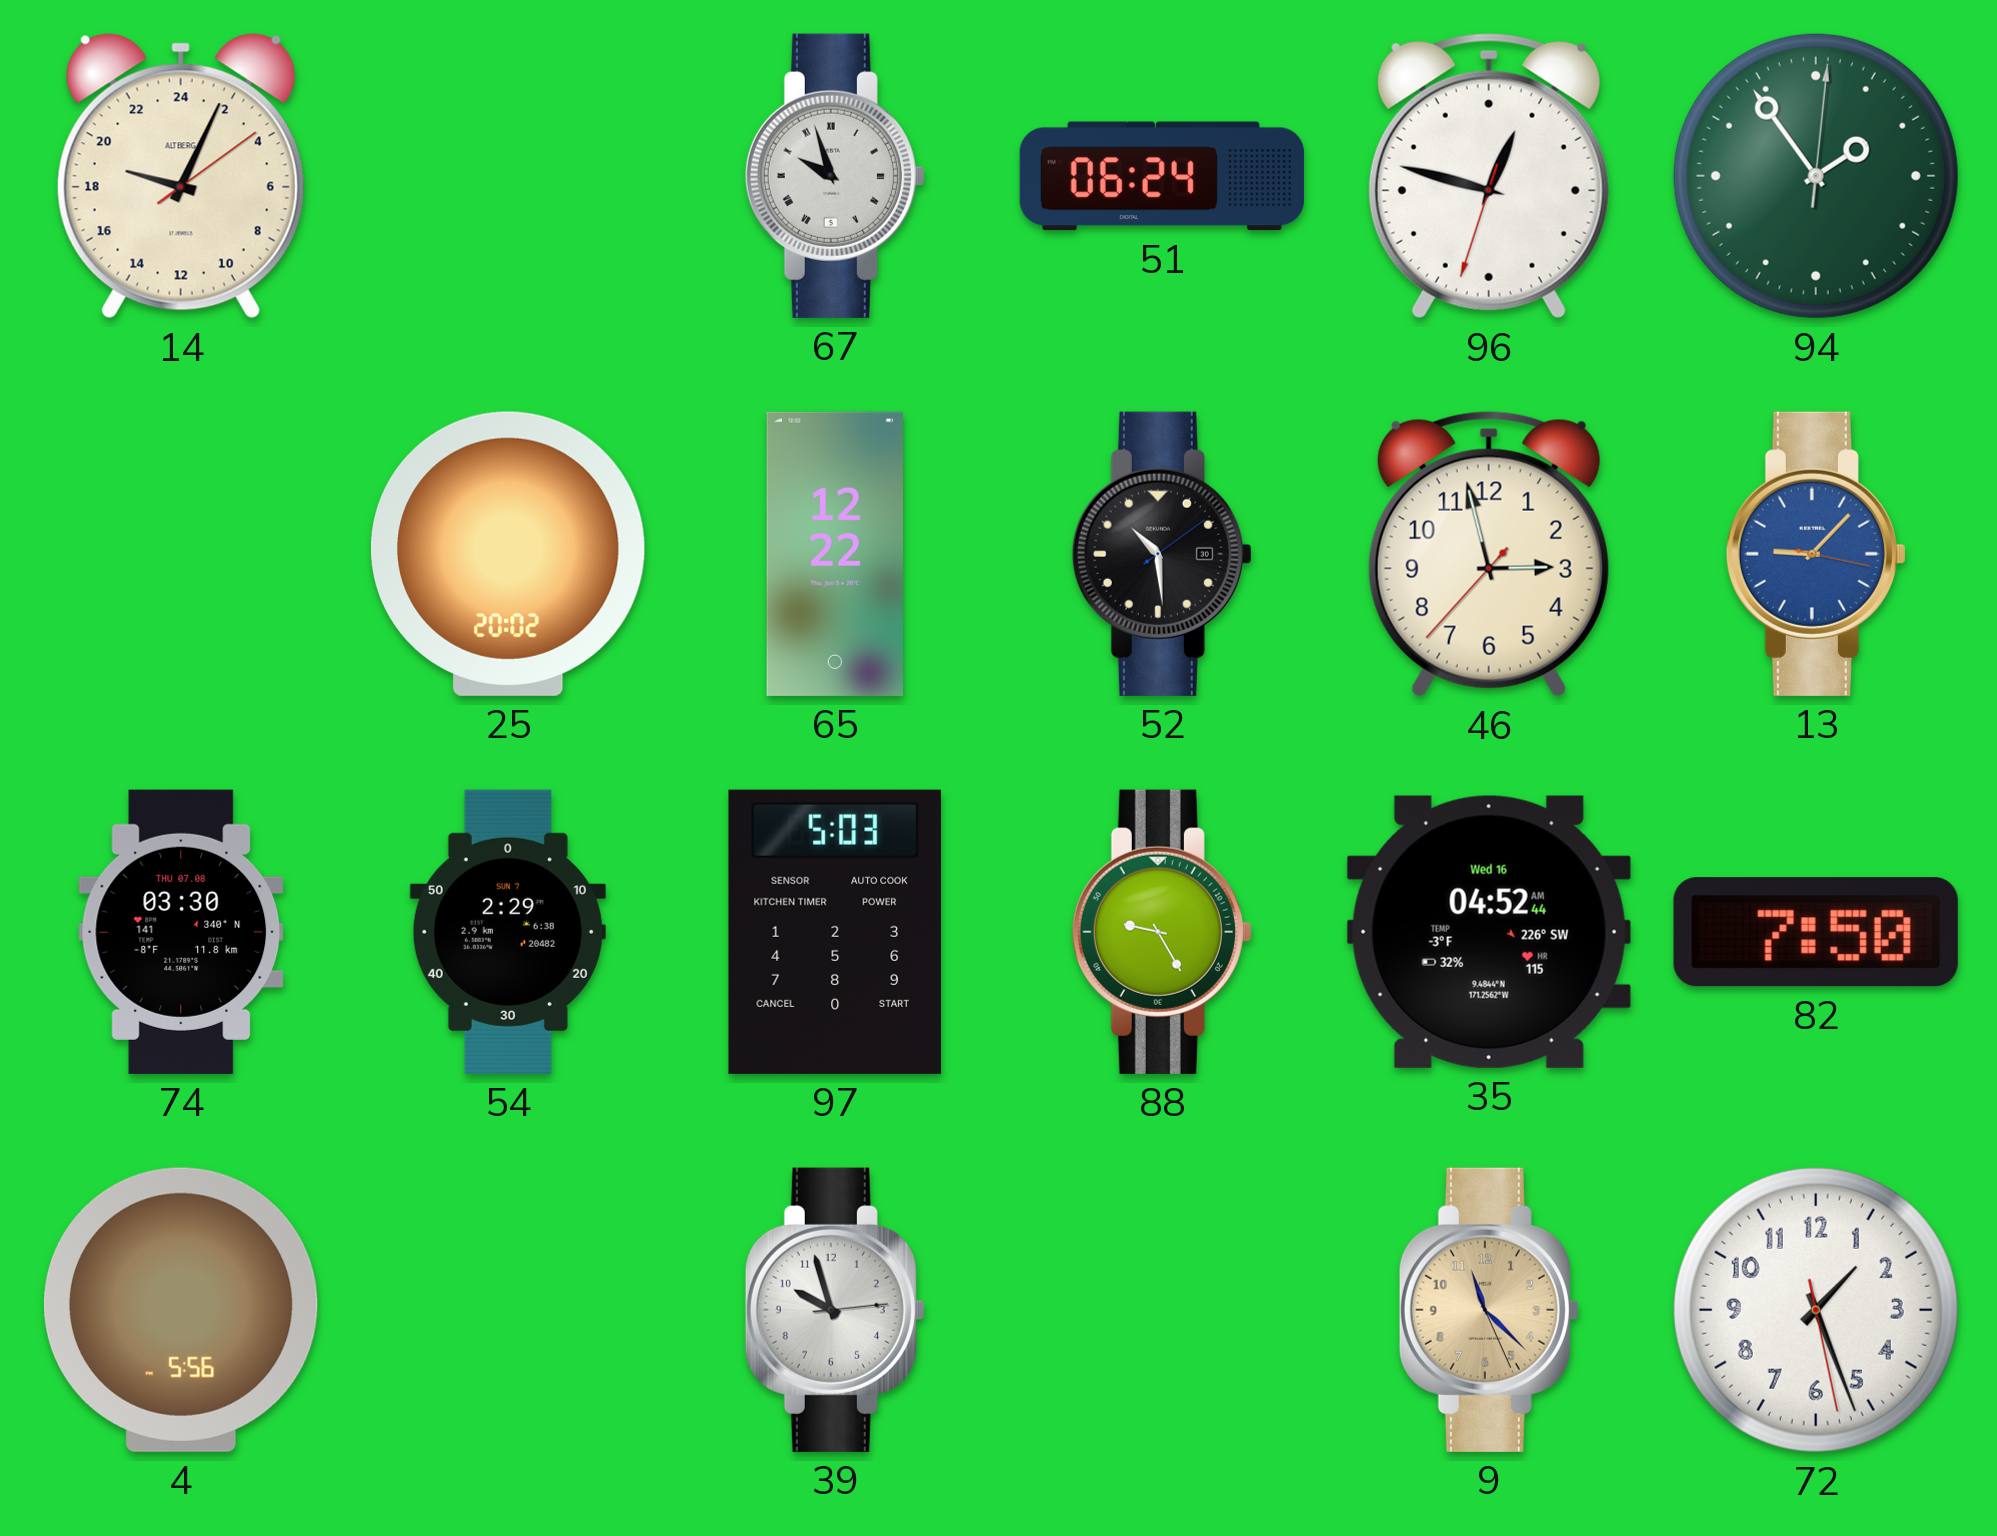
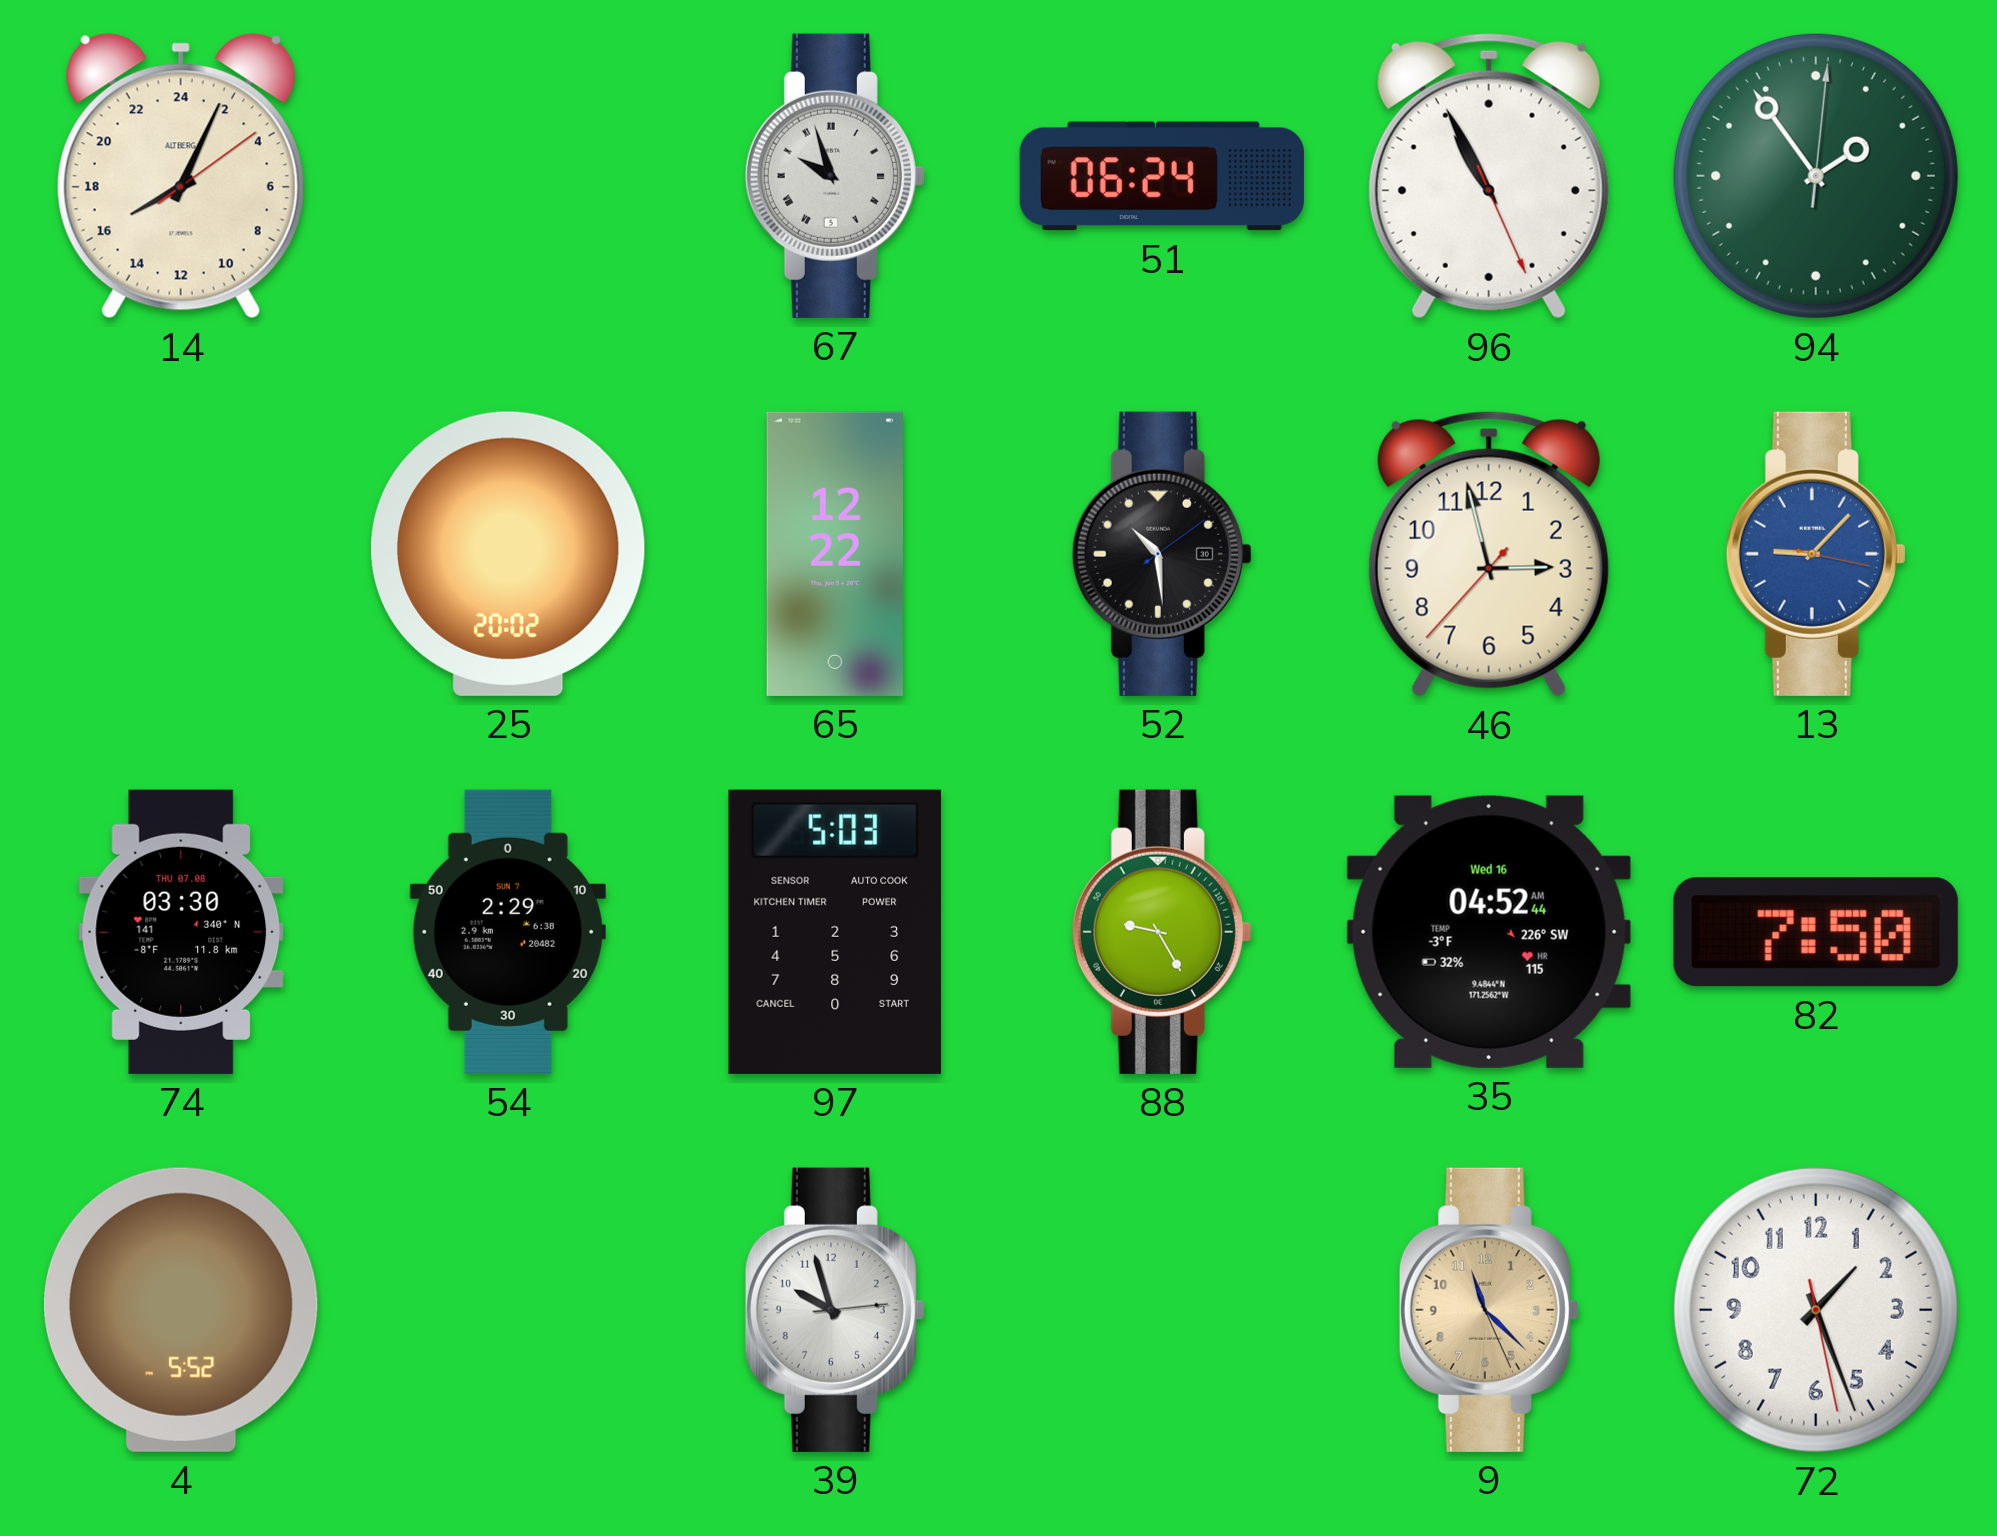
14: 19:04 -> 16:04 (181, 176)
96: 12:47 -> 10:55 (1489, 176)
4: 5:56 -> 5:52 (181, 1310)
